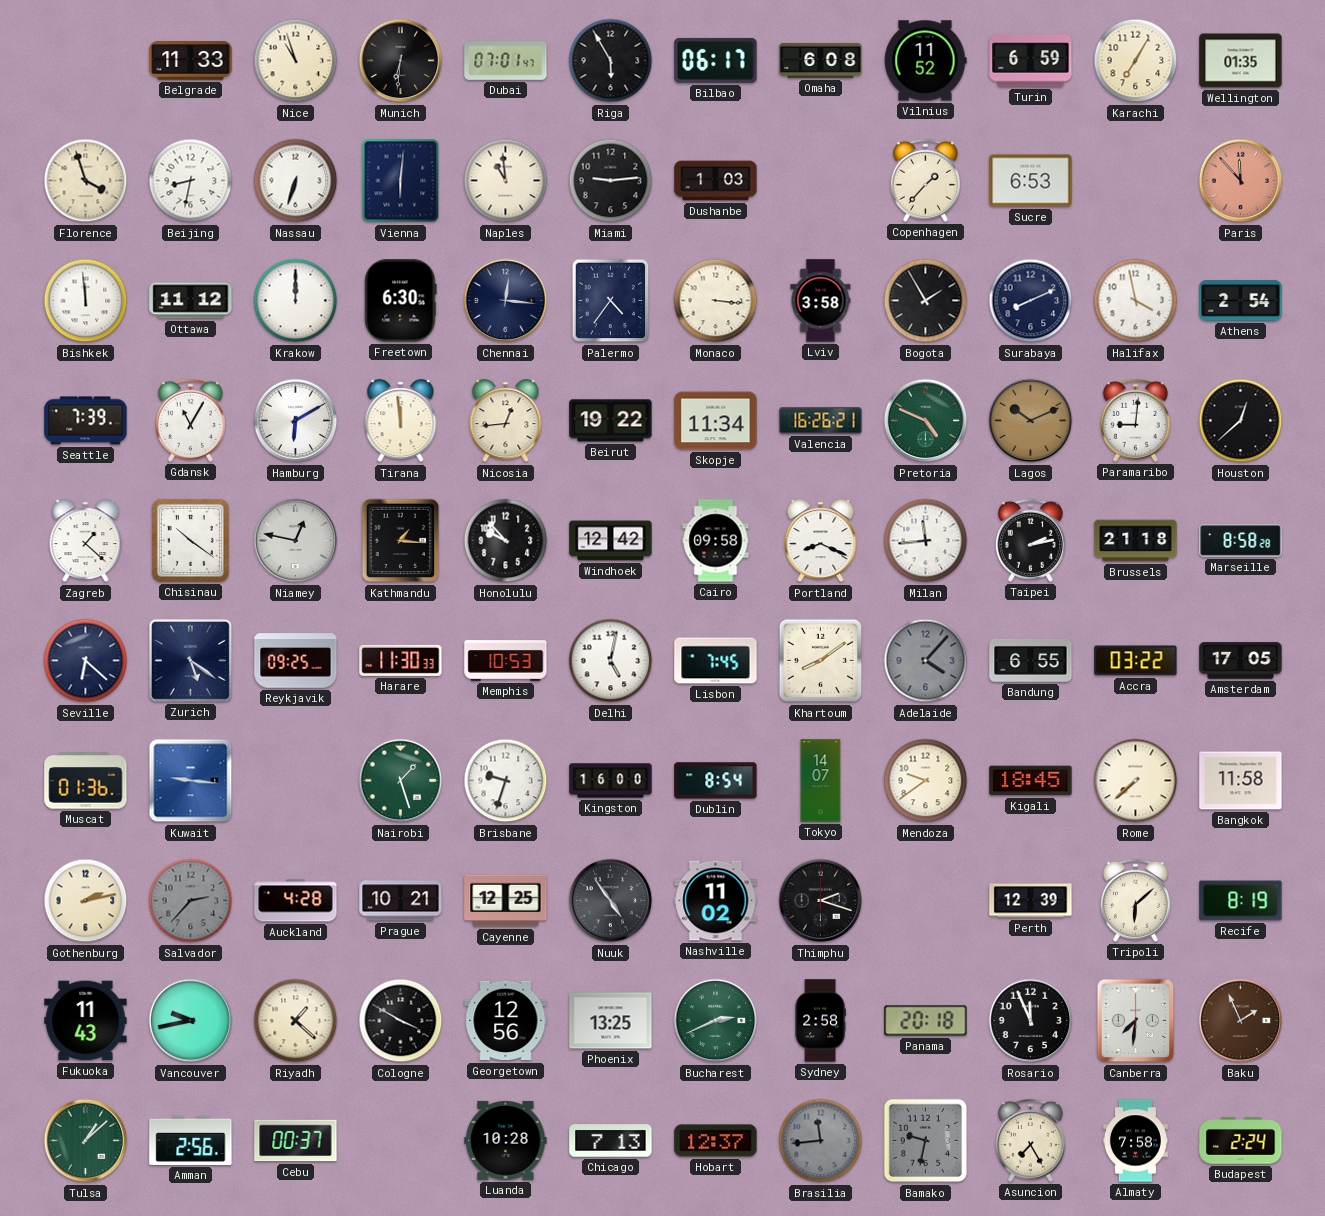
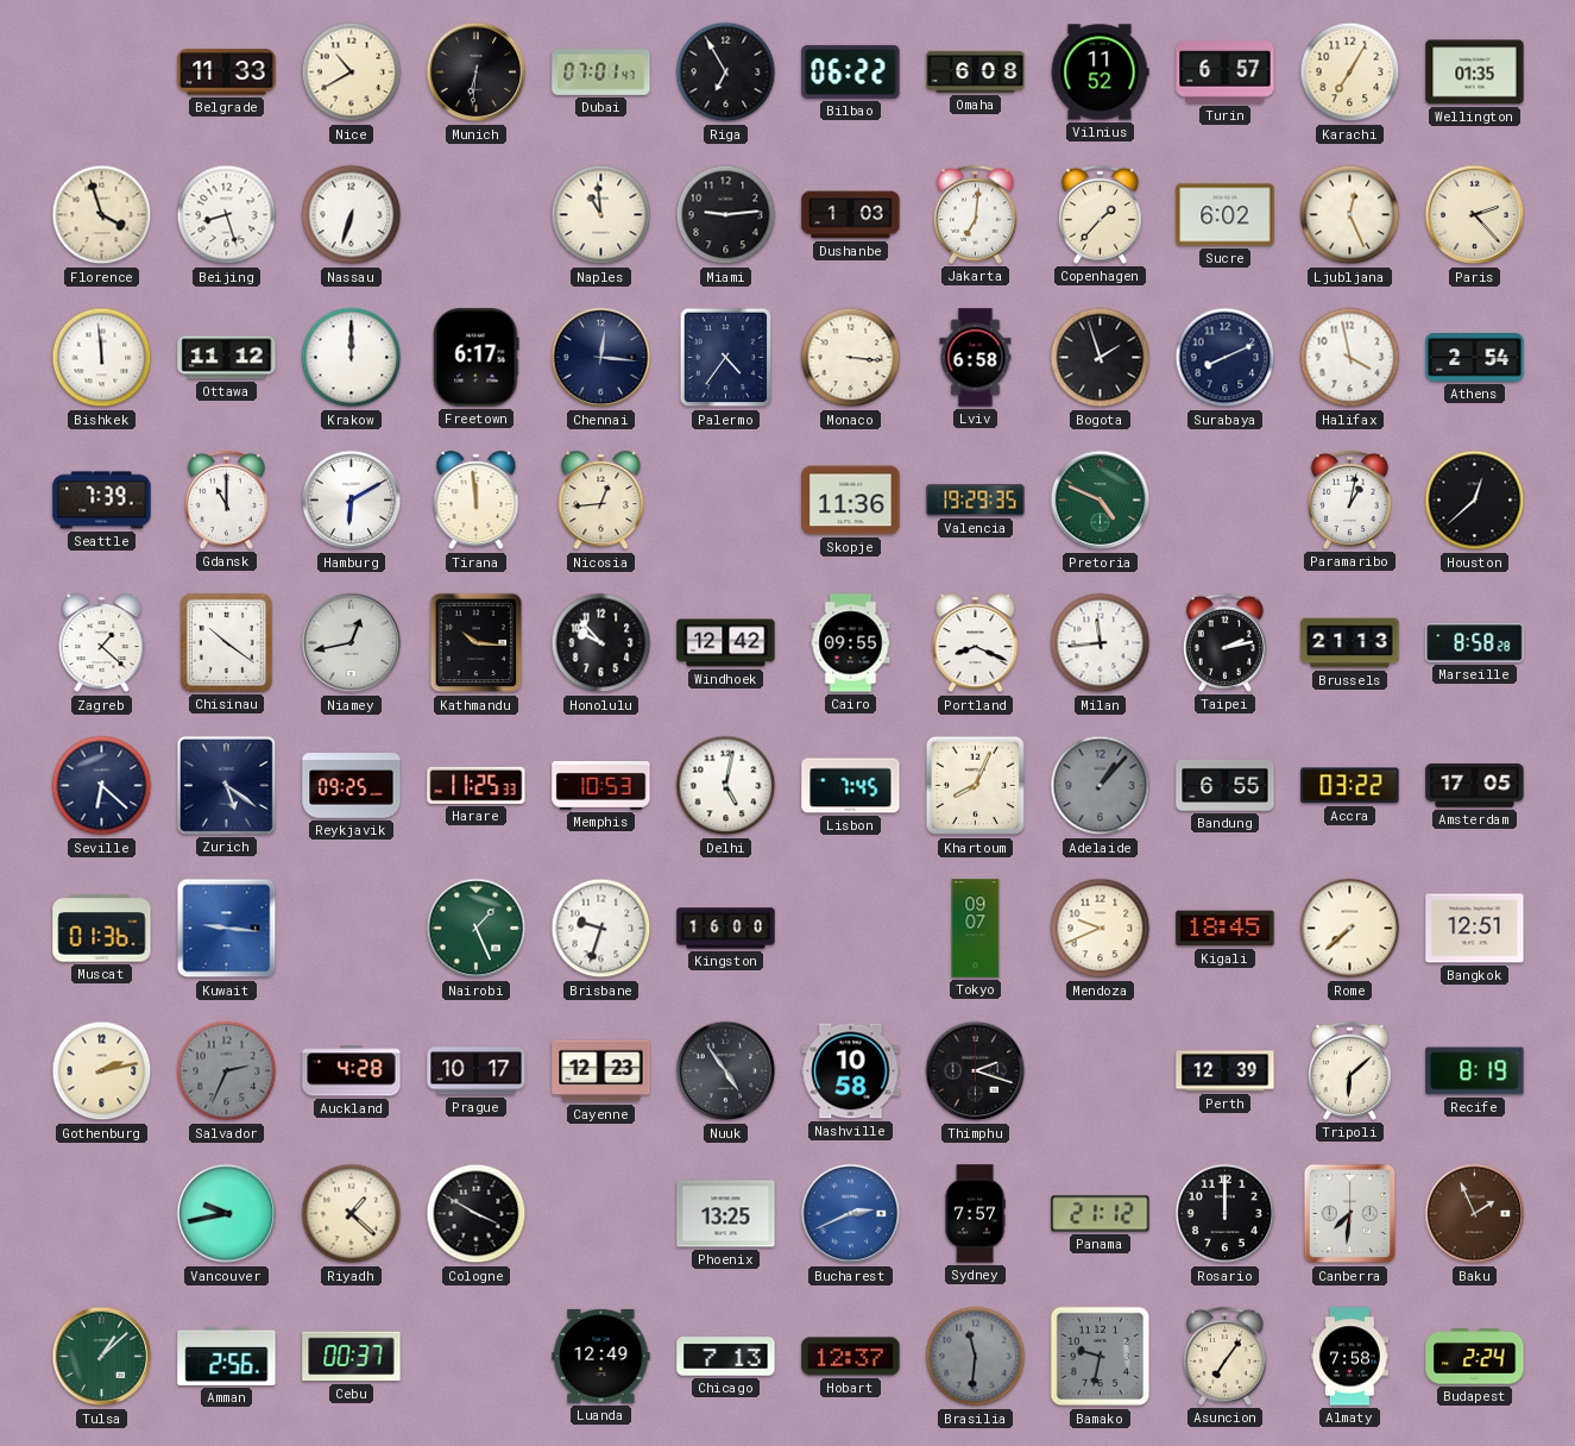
Nice: 10:57 -> 10:40 (352, 73)
Riga: 5:55 -> 6:55 (726, 73)
Bilbao: 06:17 -> 06:22 (851, 71)
Turin: 6:59 -> 6:57 (1226, 73)
Beijing: 8:32 -> 8:27 (227, 215)
Vienna: 6:01 -> none (401, 181)
Jakarta: none -> 7:01 (975, 214)
Sucre: 6:53 -> 6:02 (1226, 215)
Ljubljana: none -> 12:26 (1350, 215)
Paris: 11:53 -> 2:23 (1475, 215)
Paris dial: salmon -> cream (1475, 215)
Freetown: 6:30 -> 6:17 (477, 358)
Lviv: 3:58 -> 6:58 (976, 358)
Bogota: 1:55 -> 1:57 (1101, 358)
Gdansk: 11:05 -> 11:00 (226, 499)
Beirut: 19:22 -> none (611, 421)
Skopje: 11:34 -> 11:36 (851, 501)
Valencia: 16:26 -> 19:29 (976, 501)
Lagos: 10:11 -> none (1031, 421)
Paramaribo: 9:01 -> 1:02 (1349, 499)
Niamey: 12:47 -> 12:43 (352, 643)
Kathmandu: 1:16 -> 10:16 (477, 643)
Cairo: 09:58 -> 09:55 (851, 643)
Brussels: 21:18 -> 21:13 (1350, 643)
Harare: 11:30 -> 11:25 (477, 785)
Khartoum: 8:09 -> 8:04 (976, 786)
Adelaide: 4:07 -> 1:07 (1101, 786)
Nairobi: 1:27 -> 1:26 (477, 929)
Dublin: 8:54 -> none (716, 781)
Tokyo: 14:07 -> 09:07 (976, 929)
Mendoza: 9:39 -> 9:41 (1101, 929)
Bangkok: 11:58 -> 12:51 (1475, 929)
Salvador: 2:37 -> 2:34 (227, 1071)
Prague: 10:21 -> 10:17 (477, 1071)
Cayenne: 12:25 -> 12:23 (601, 1071)
Nashville: 11:02 -> 10:58 (851, 1071)
Fukuoka: 11:43 -> none (86, 1021)
Georgetown: 12:56 -> none (506, 1021)
Bucharest dial: green -> blue (851, 1214)
Sydney: 2:58 -> 7:57 (975, 1214)
Panama: 20:18 -> 21:12 (1101, 1214)
Rosario: 11:56 -> 12:00 (1226, 1214)
Luanda: 10:28 -> 12:49 (601, 1356)
Brasilia: 11:44 -> 11:31 (976, 1357)
Asuncion: 7:25 -> 7:06 (1224, 1356)
